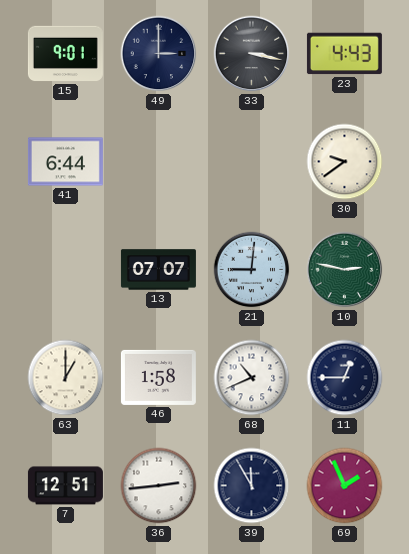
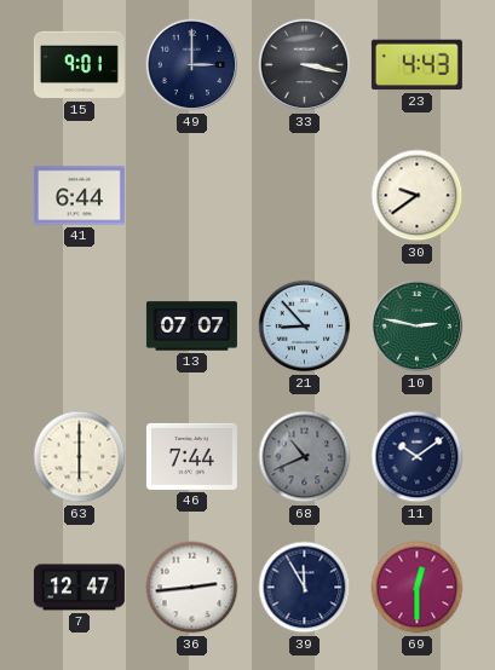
21: 9:01 -> 8:53 (305, 327)
63: 1:00 -> 6:00 (80, 457)
46: 1:58 -> 7:44 (191, 456)
68 dial: white -> grey (305, 457)
11: 12:45 -> 10:09 (418, 457)
7: 12:51 -> 12:47 (79, 588)
69: 1:56 -> 12:30 (418, 588)
